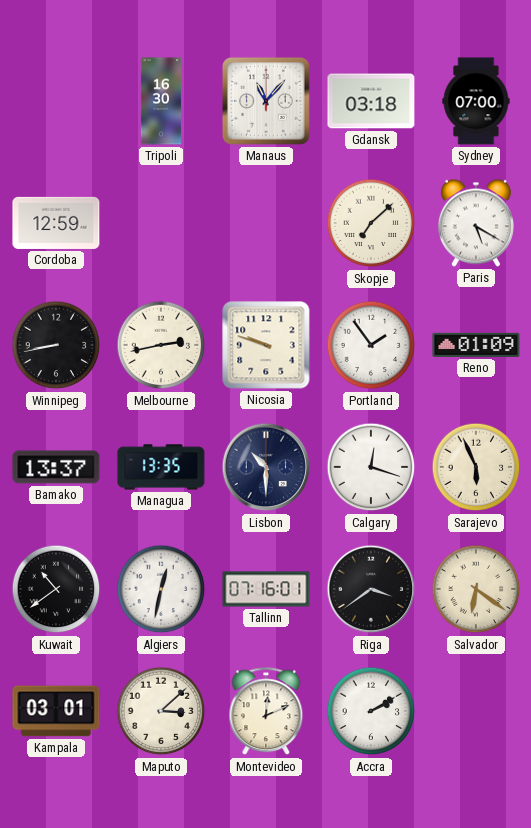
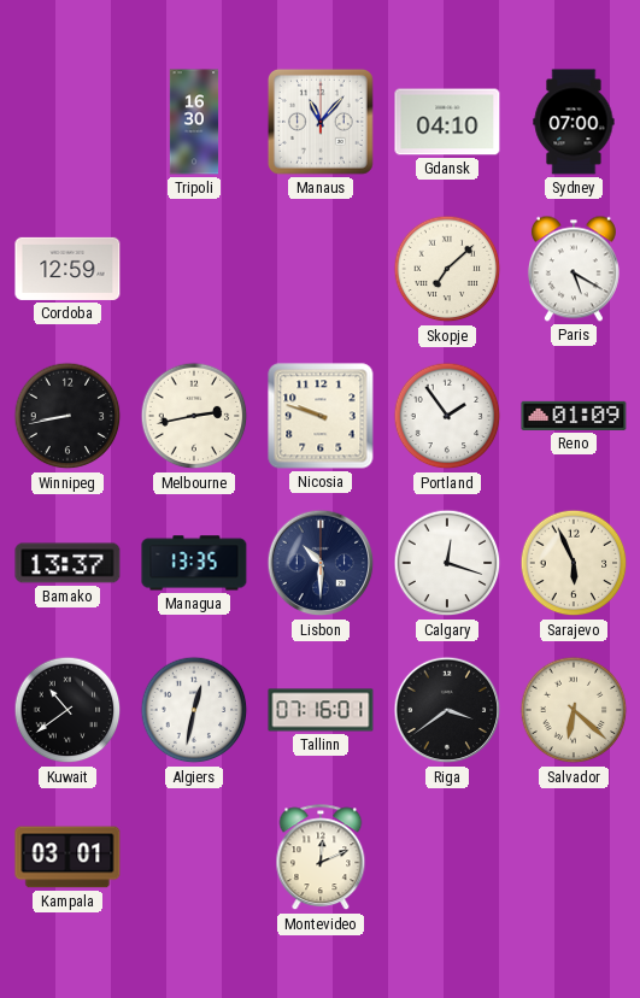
Gdansk: 03:18 -> 04:10 (447, 122)
Salvador: 6:21 -> 6:22 (574, 710)
Maputo: 3:08 -> none (161, 711)
Accra: 2:10 -> none (371, 711)
